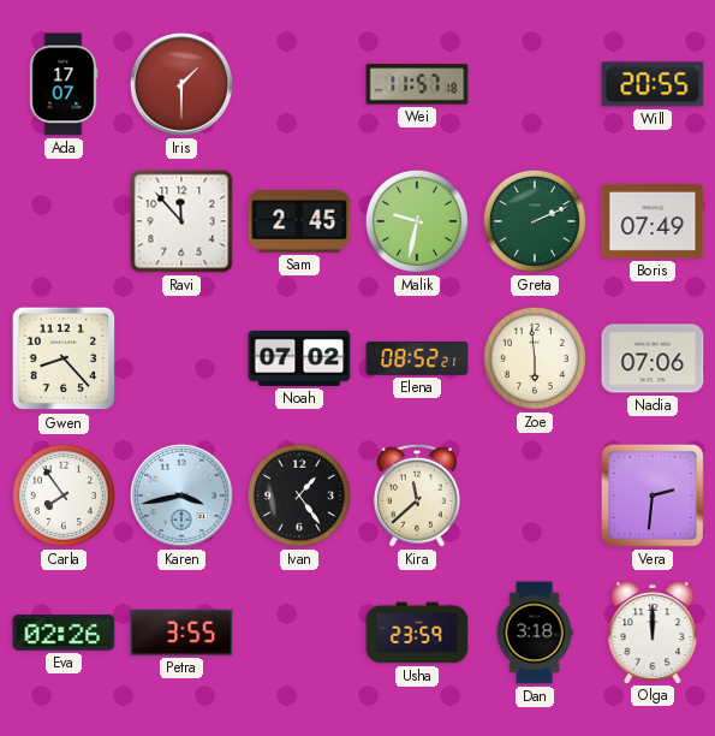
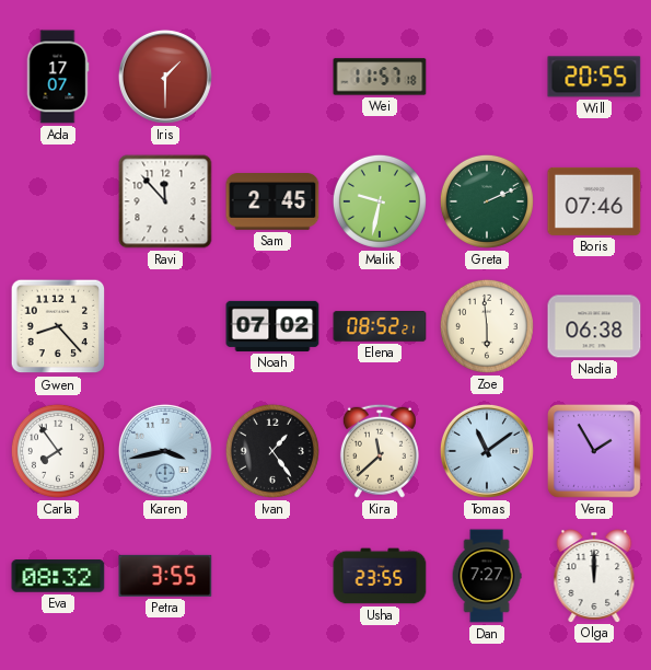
Boris: 07:49 -> 07:46 (594, 201)
Nadia: 07:06 -> 06:38 (594, 326)
Tomas: none -> 11:09 (487, 451)
Vera: 2:31 -> 1:55 (594, 451)
Eva: 02:26 -> 08:32 (58, 576)
Usha: 23:59 -> 23:55 (380, 576)
Dan: 3:18 -> 7:27 (487, 576)
